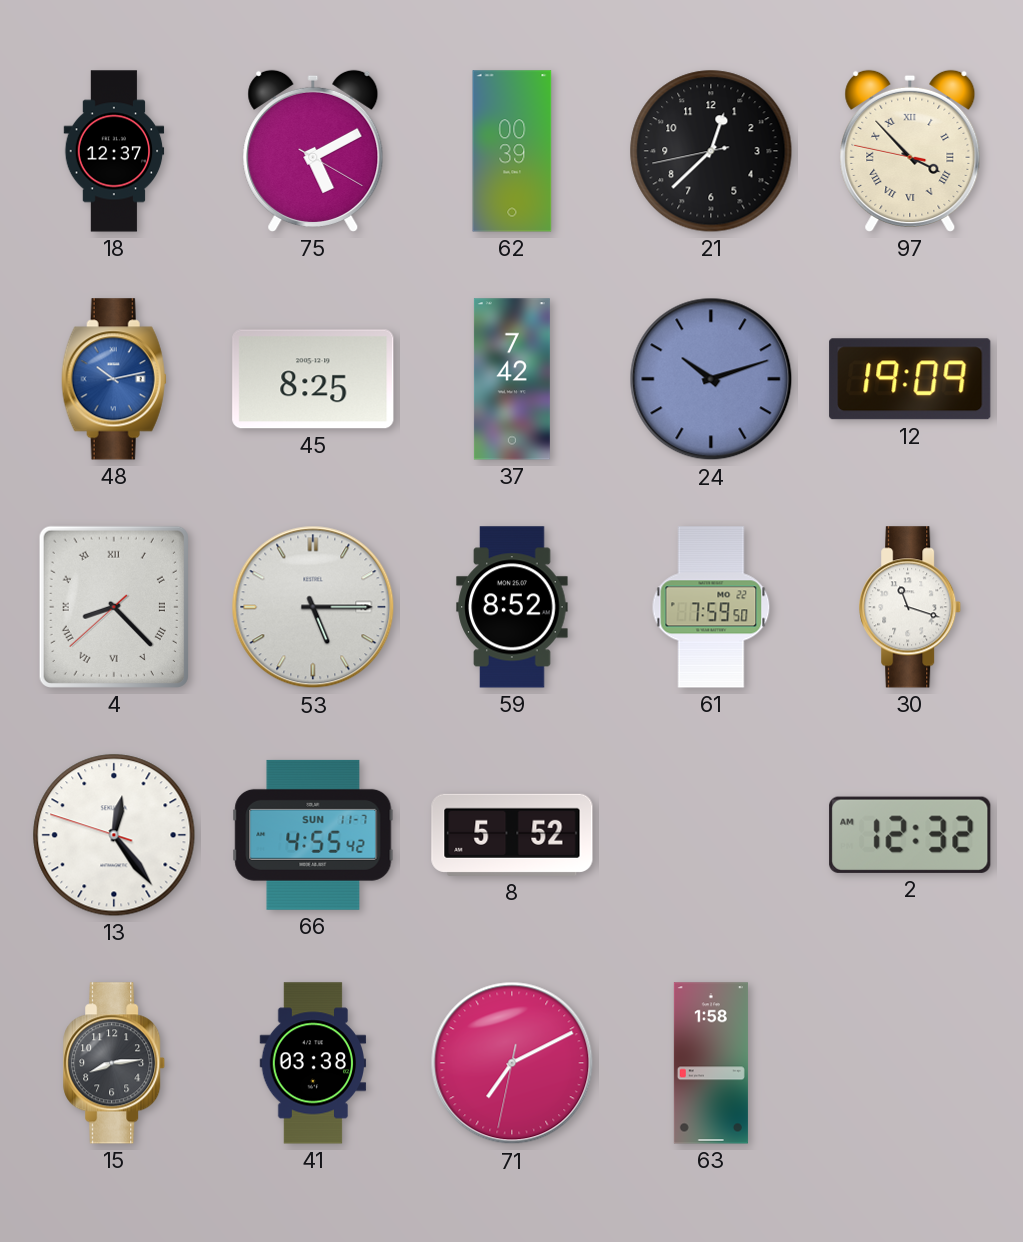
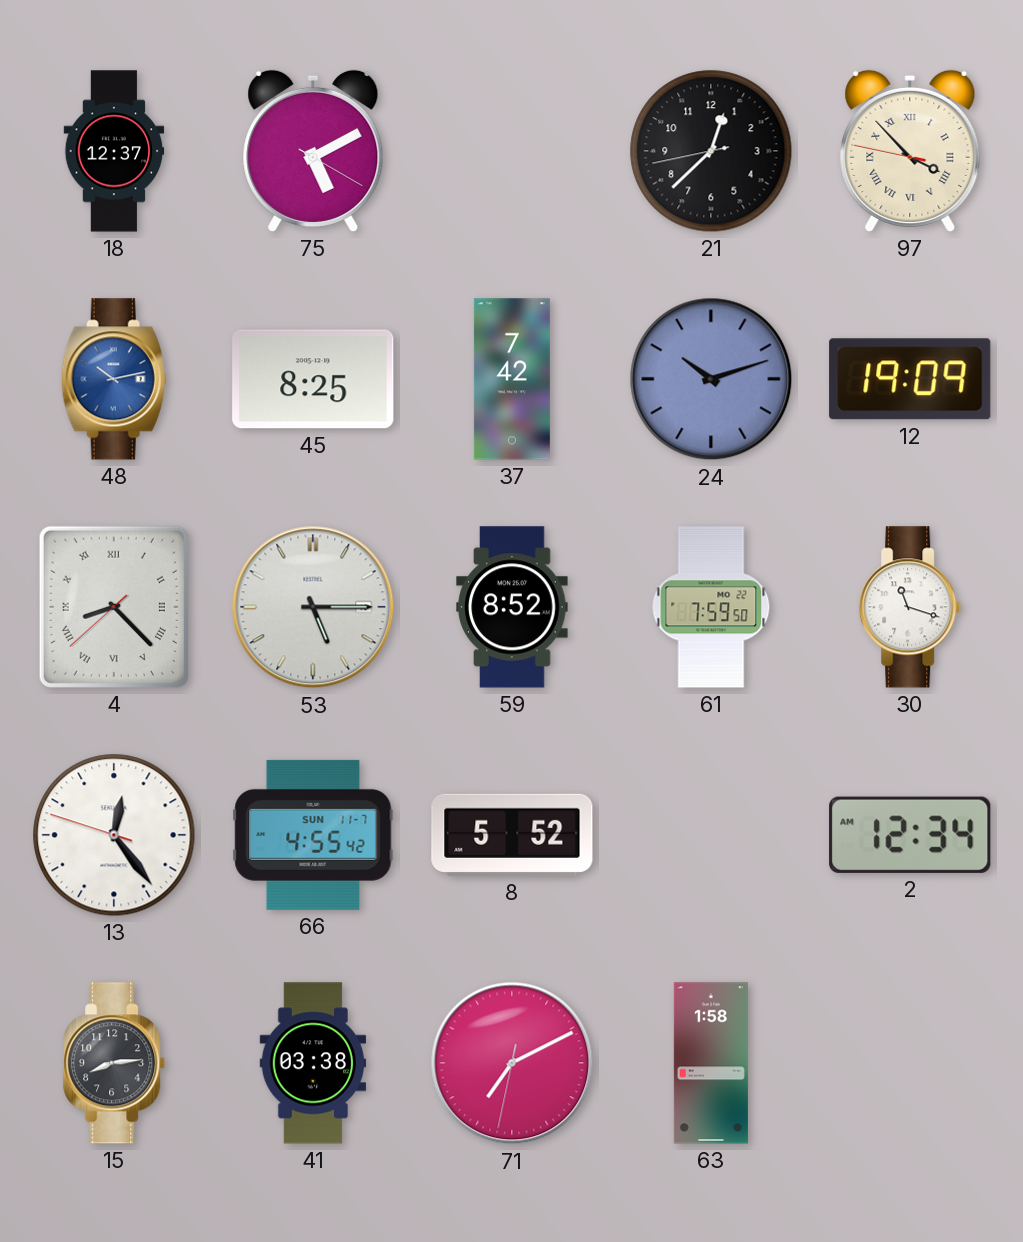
62: 00:39 -> none (512, 151)
2: 12:32 -> 12:34 (910, 835)
